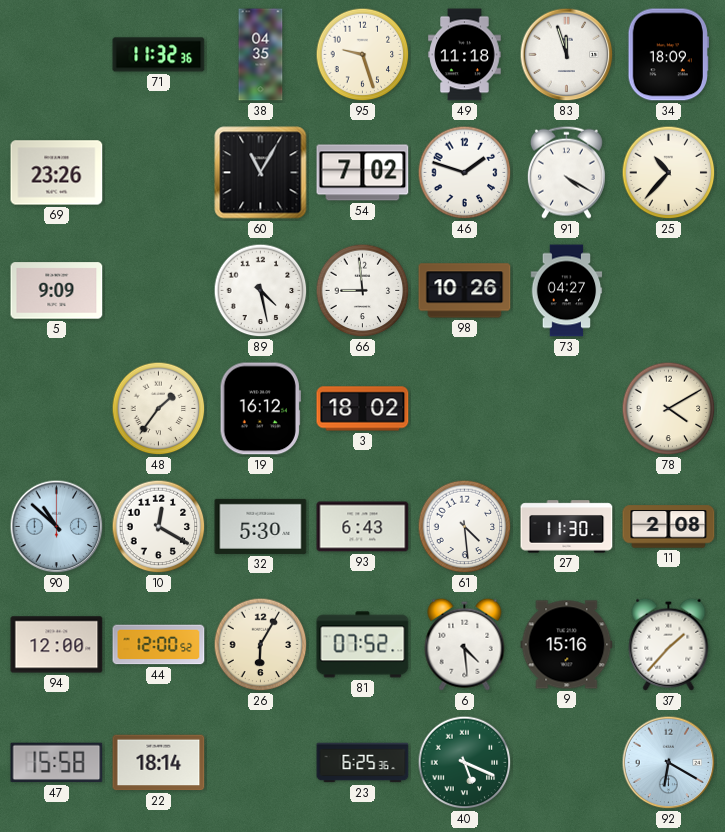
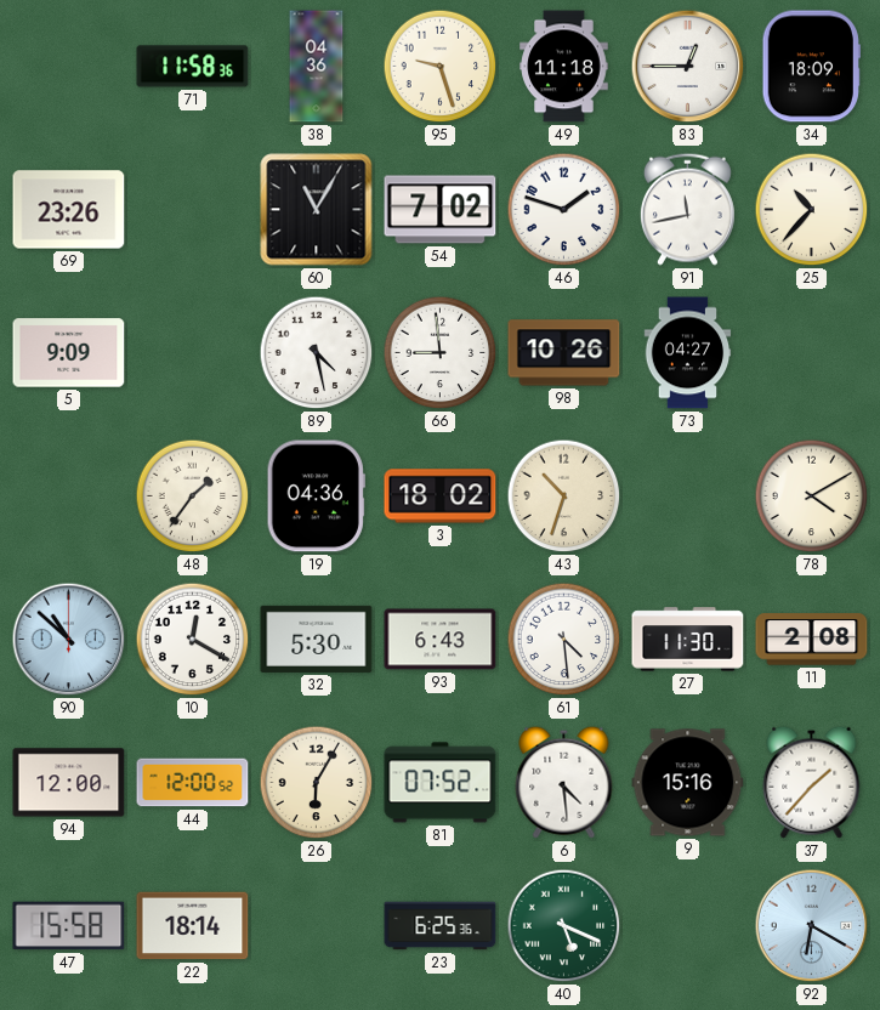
71: 11:32 -> 11:58 (193, 67)
38: 04:35 -> 04:36 (317, 67)
83: 11:57 -> 12:45 (688, 67)
91: 4:20 -> 11:43 (687, 209)
19: 16:12 -> 04:36 (316, 497)
43: none -> 10:33 (564, 497)
